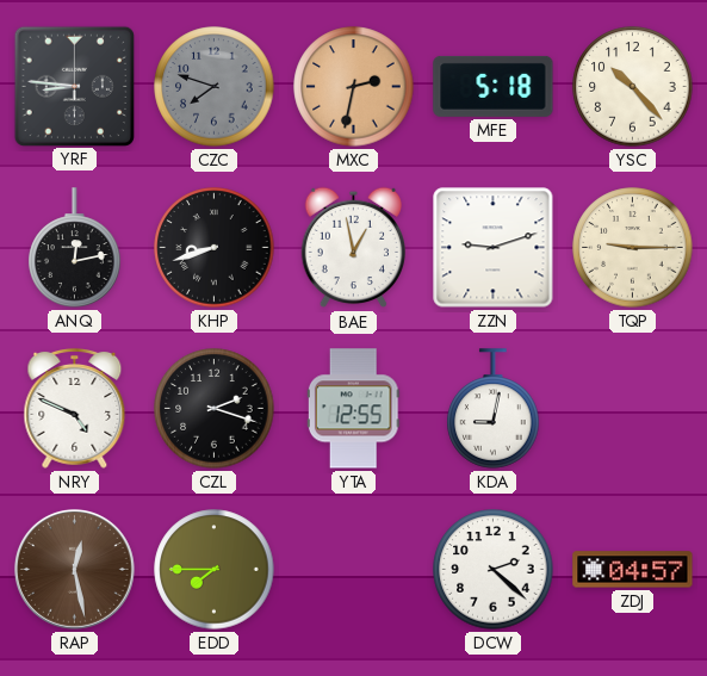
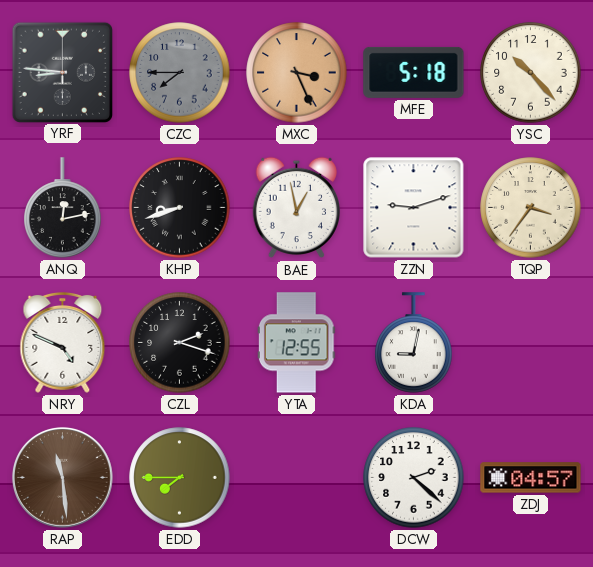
CZC: 7:48 -> 7:45 (180, 73)
MXC: 2:32 -> 3:26 (297, 73)
TQP: 9:15 -> 3:36 (531, 208)
RAP: 12:28 -> 11:29 (62, 477)
